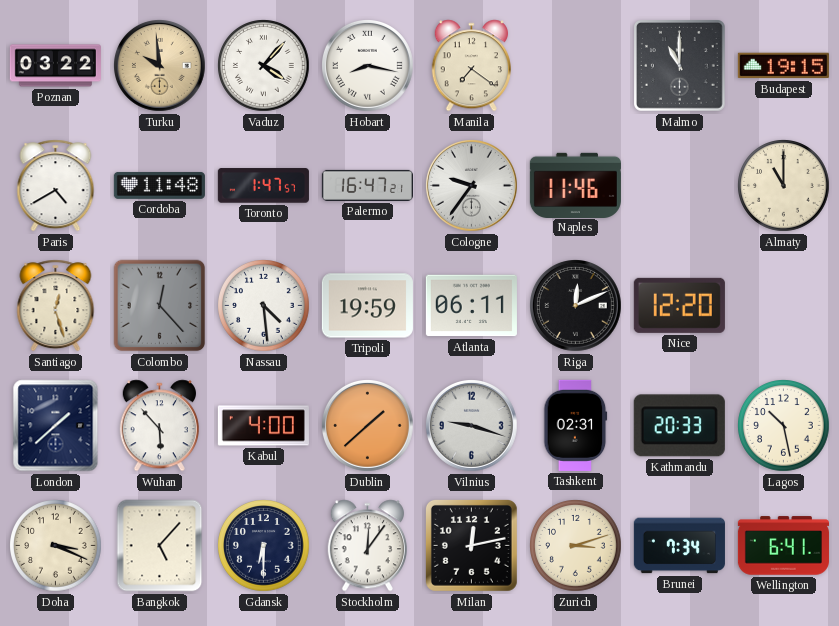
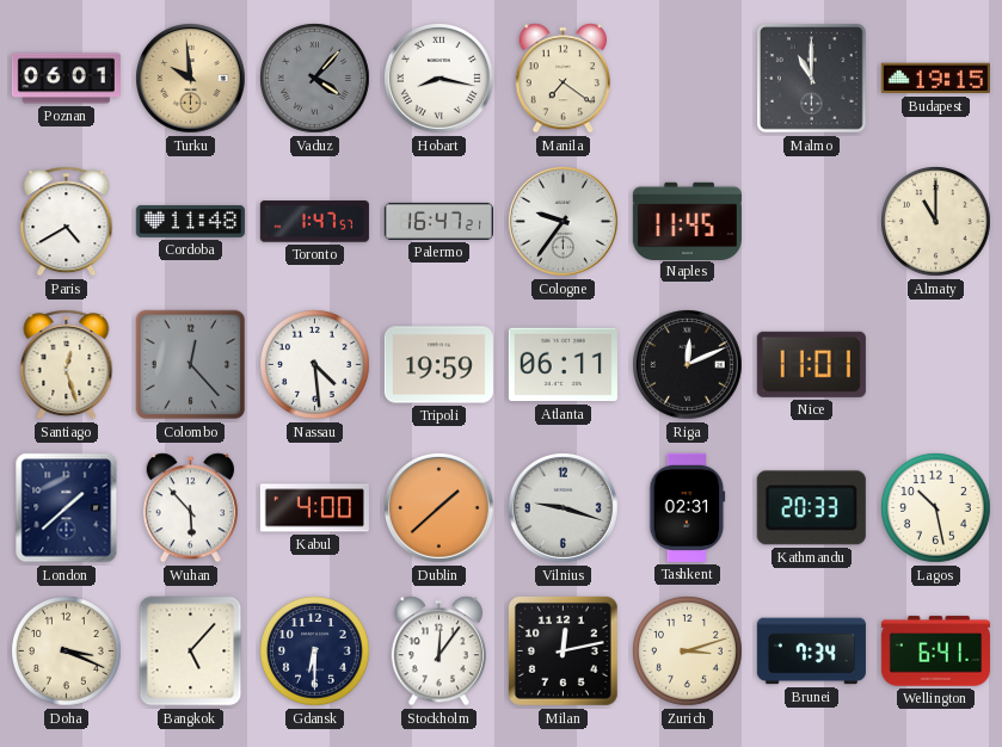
Poznan: 03:22 -> 06:01 (66, 79)
Vaduz dial: white -> grey (315, 79)
Naples: 11:46 -> 11:45 (687, 221)
Nice: 12:20 -> 11:01 (811, 364)
